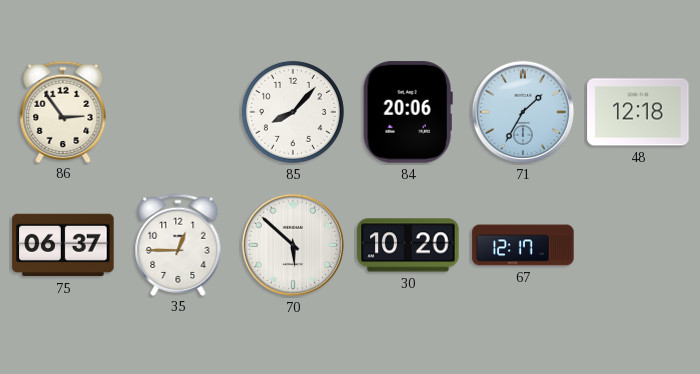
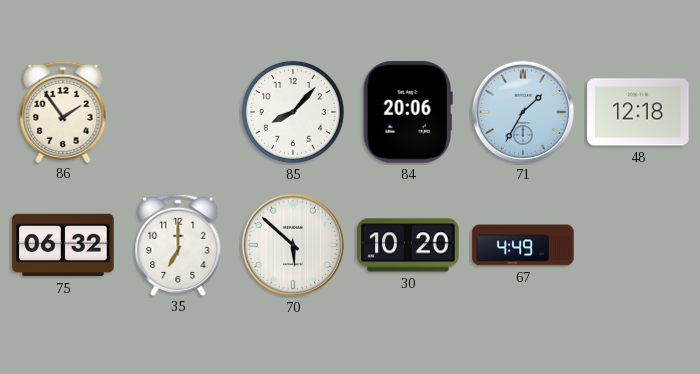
86: 2:54 -> 1:54 (63, 111)
75: 06:37 -> 06:32 (63, 245)
35: 12:45 -> 7:00 (178, 244)
67: 12:17 -> 4:49 (523, 245)
